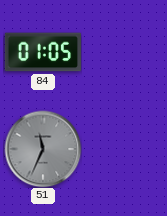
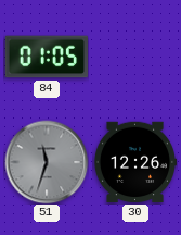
51: 11:34 -> 11:33 (47, 162)
30: none -> 12:26 (134, 162)
